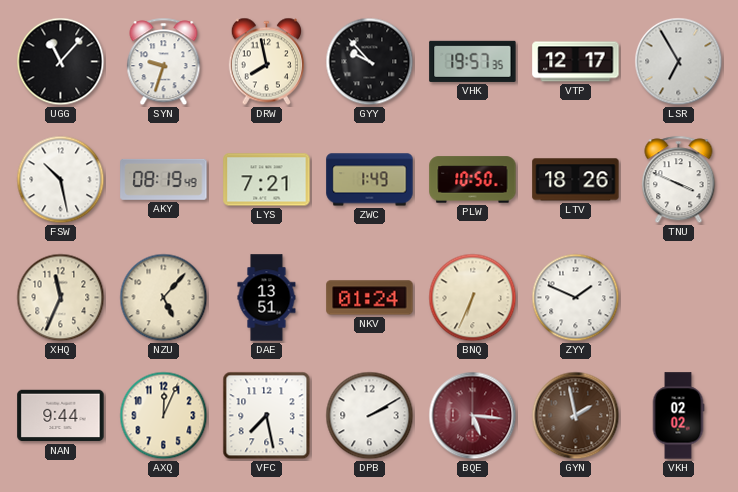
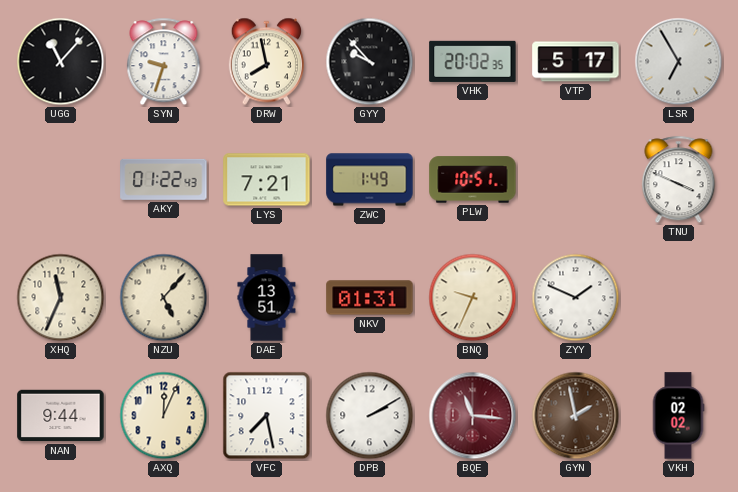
VHK: 19:57 -> 20:02 (473, 61)
VTP: 12:17 -> 5:17 (576, 62)
FSW: 10:28 -> none (61, 180)
AKY: 08:19 -> 01:22 (164, 179)
PLW: 10:50 -> 10:51 (473, 180)
LTV: 18:26 -> none (576, 180)
NKV: 01:24 -> 01:31 (370, 298)
BNQ: 6:34 -> 9:34 (473, 298)
BQE: 5:16 -> 11:16 (473, 416)
